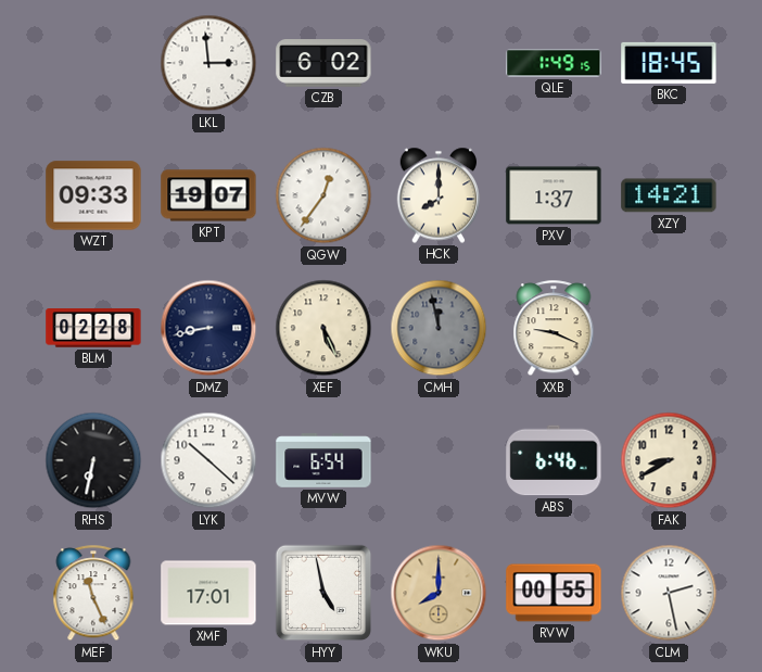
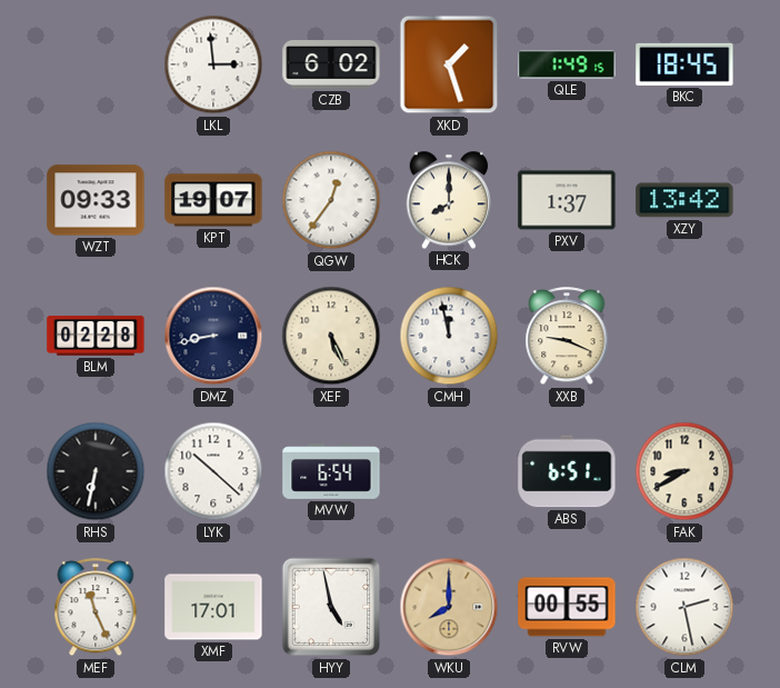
XKD: none -> 1:27 (449, 64)
XZY: 14:21 -> 13:42 (684, 200)
CMH dial: grey -> white (449, 336)
ABS: 6:46 -> 6:51 (567, 471)
